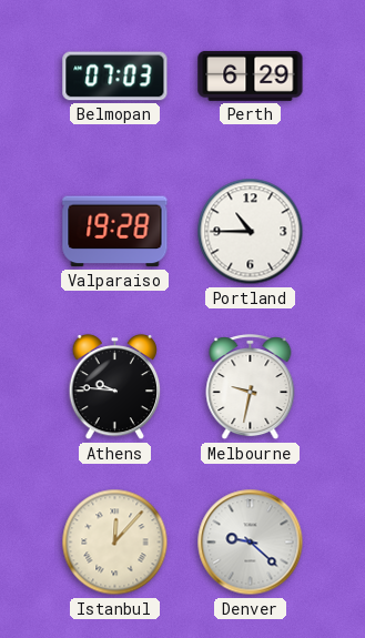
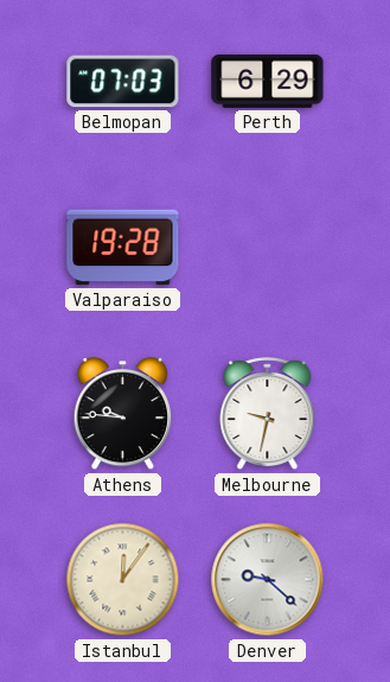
Portland: 10:45 -> none (251, 232)
Istanbul: 12:07 -> 12:06 (123, 580)
